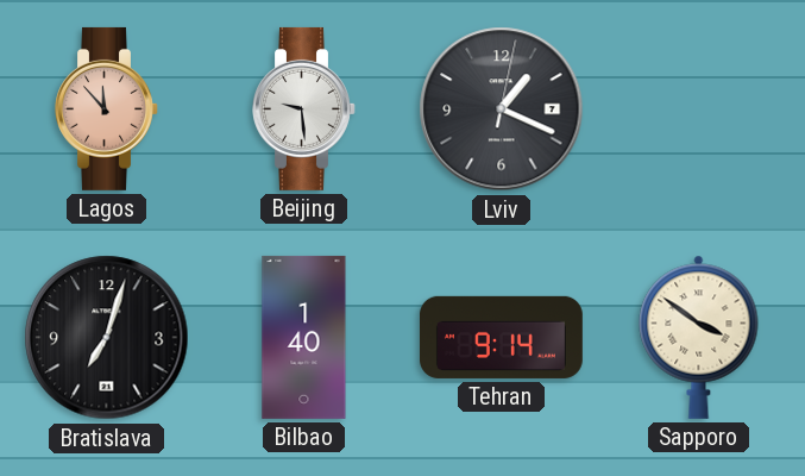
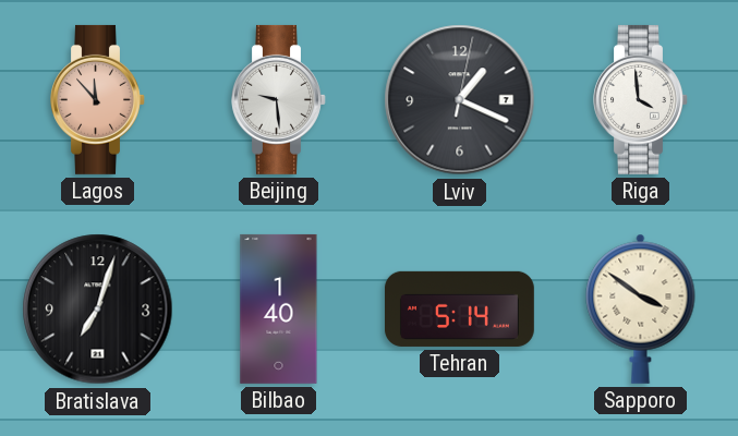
Riga: none -> 3:59 (641, 99)
Tehran: 9:14 -> 5:14 (459, 308)
